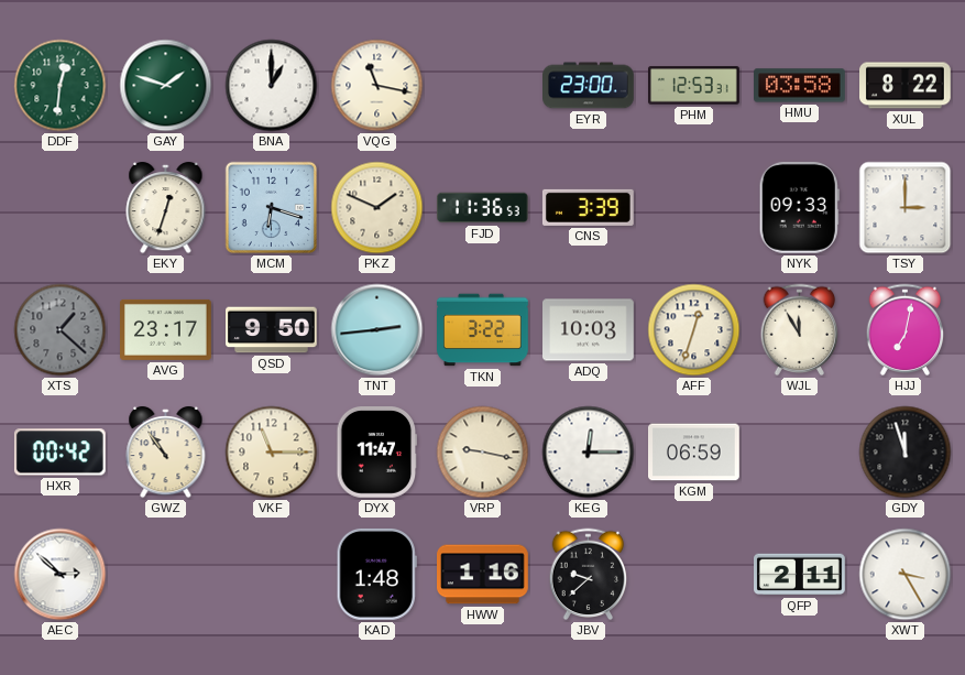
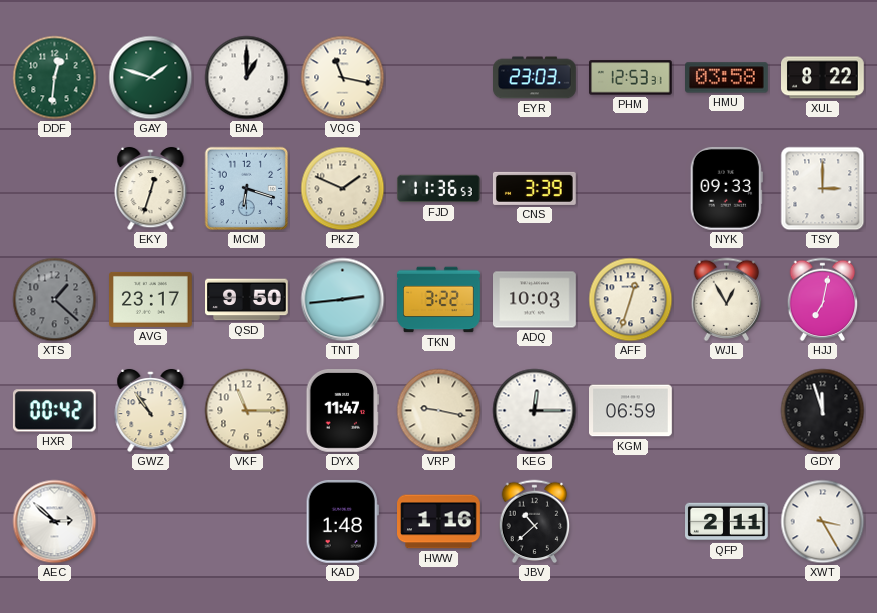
EYR: 23:00 -> 23:03 (535, 78)
WJL: 11:55 -> 12:55 (727, 300)
JBV: 9:38 -> 10:38 (535, 522)
